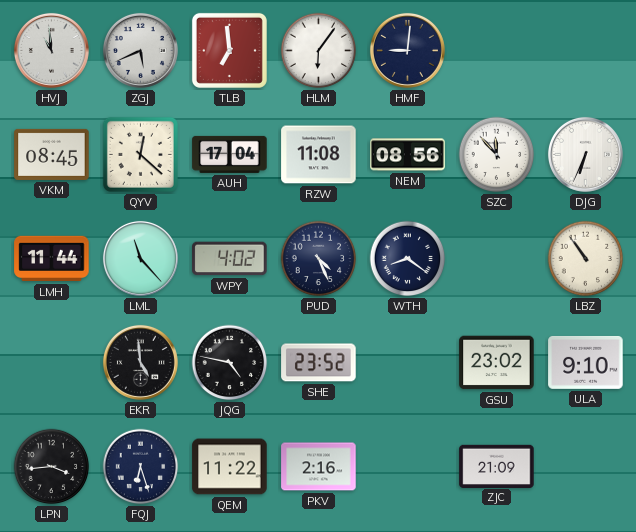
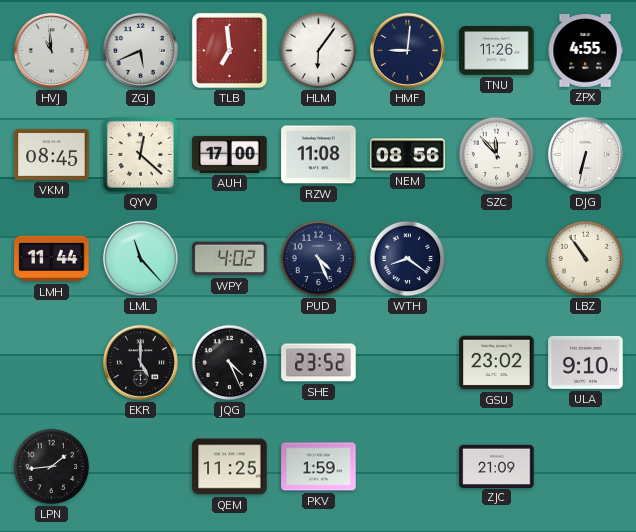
TNU: none -> 11:26 (497, 51)
ZPX: none -> 4:55 (585, 51)
AUH: 17:04 -> 17:00 (230, 154)
DJG: 6:34 -> 6:32 (585, 154)
EKR: 4:59 -> 5:00 (140, 362)
JQG: 4:47 -> 4:26 (230, 363)
LPN: 3:44 -> 1:44 (52, 467)
FQJ: 6:27 -> none (141, 467)
QEM: 11:22 -> 11:25 (230, 467)
PKV: 2:16 -> 1:59 (319, 467)
